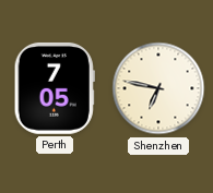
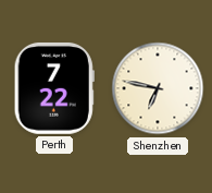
Perth: 7:05 -> 7:22 (54, 88)
